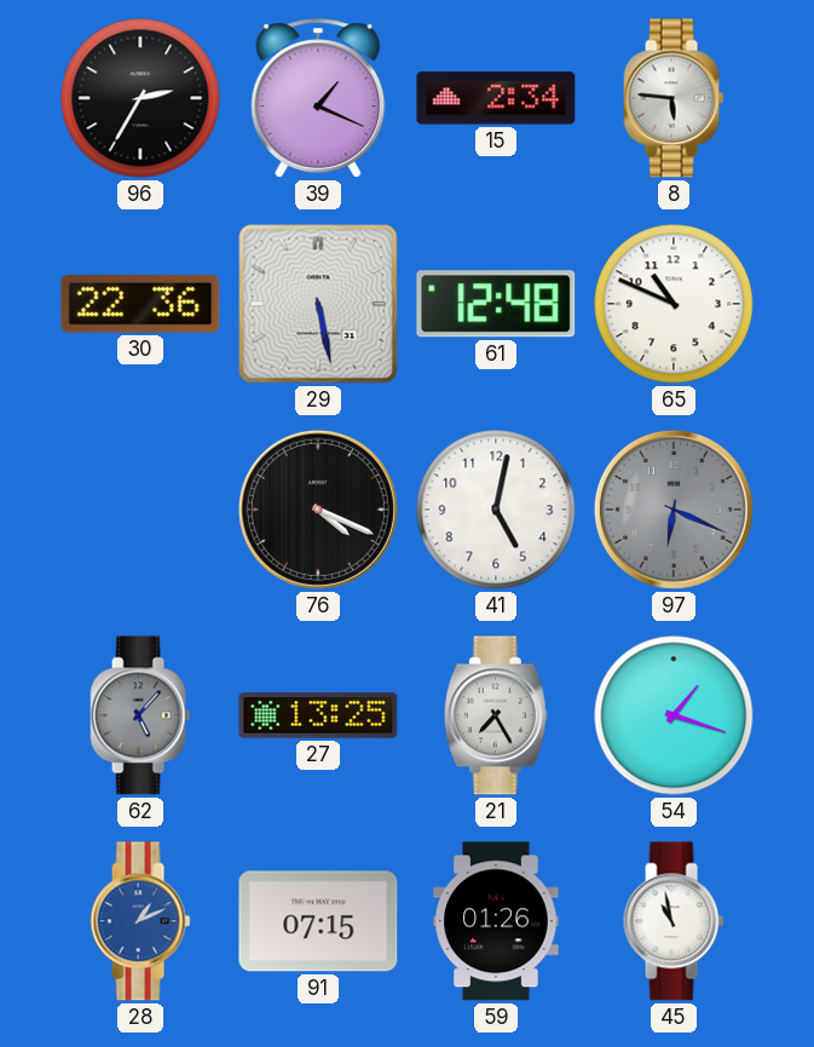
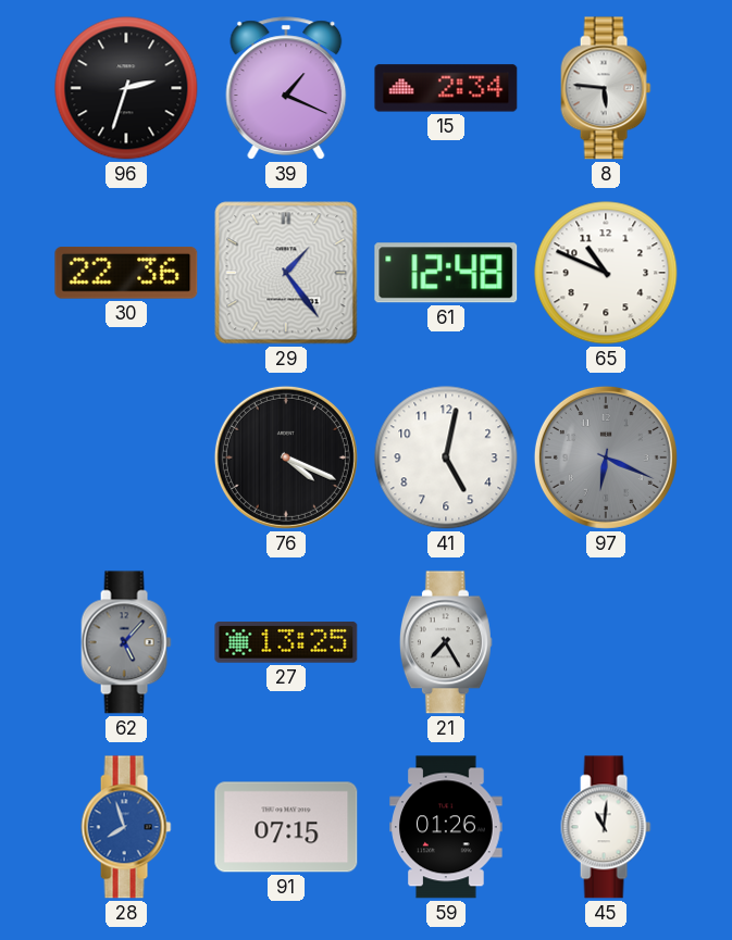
96: 2:35 -> 2:33 (126, 88)
29: 5:28 -> 1:24 (286, 273)
54: 1:18 -> none (674, 715)
28: 1:11 -> 7:57 (126, 827)
45: 10:58 -> 11:01 (606, 827)
